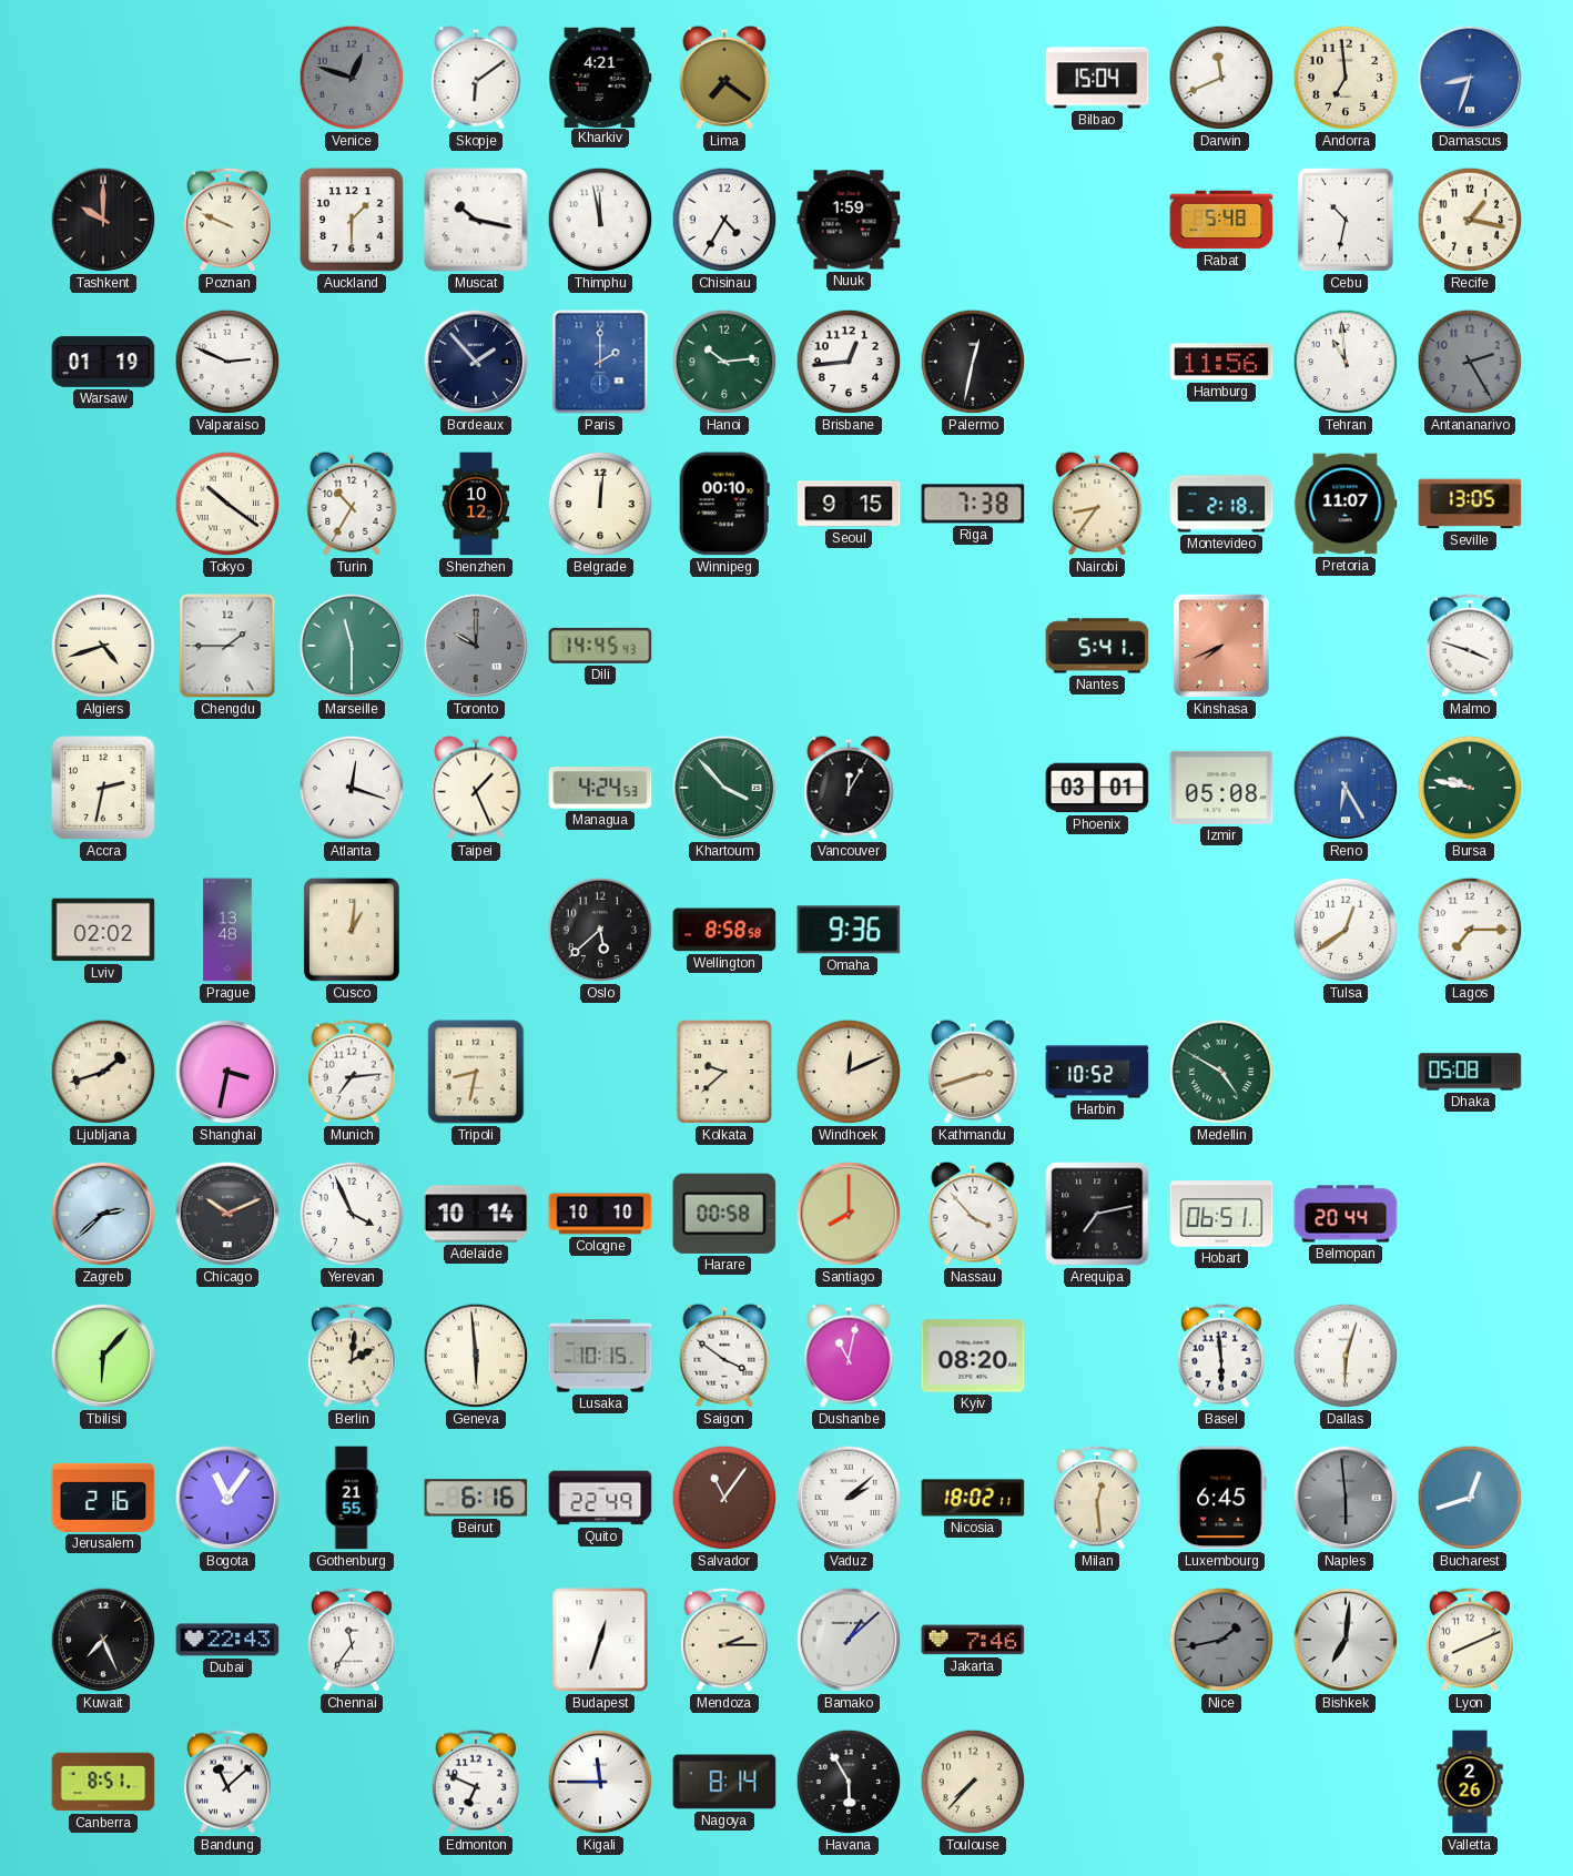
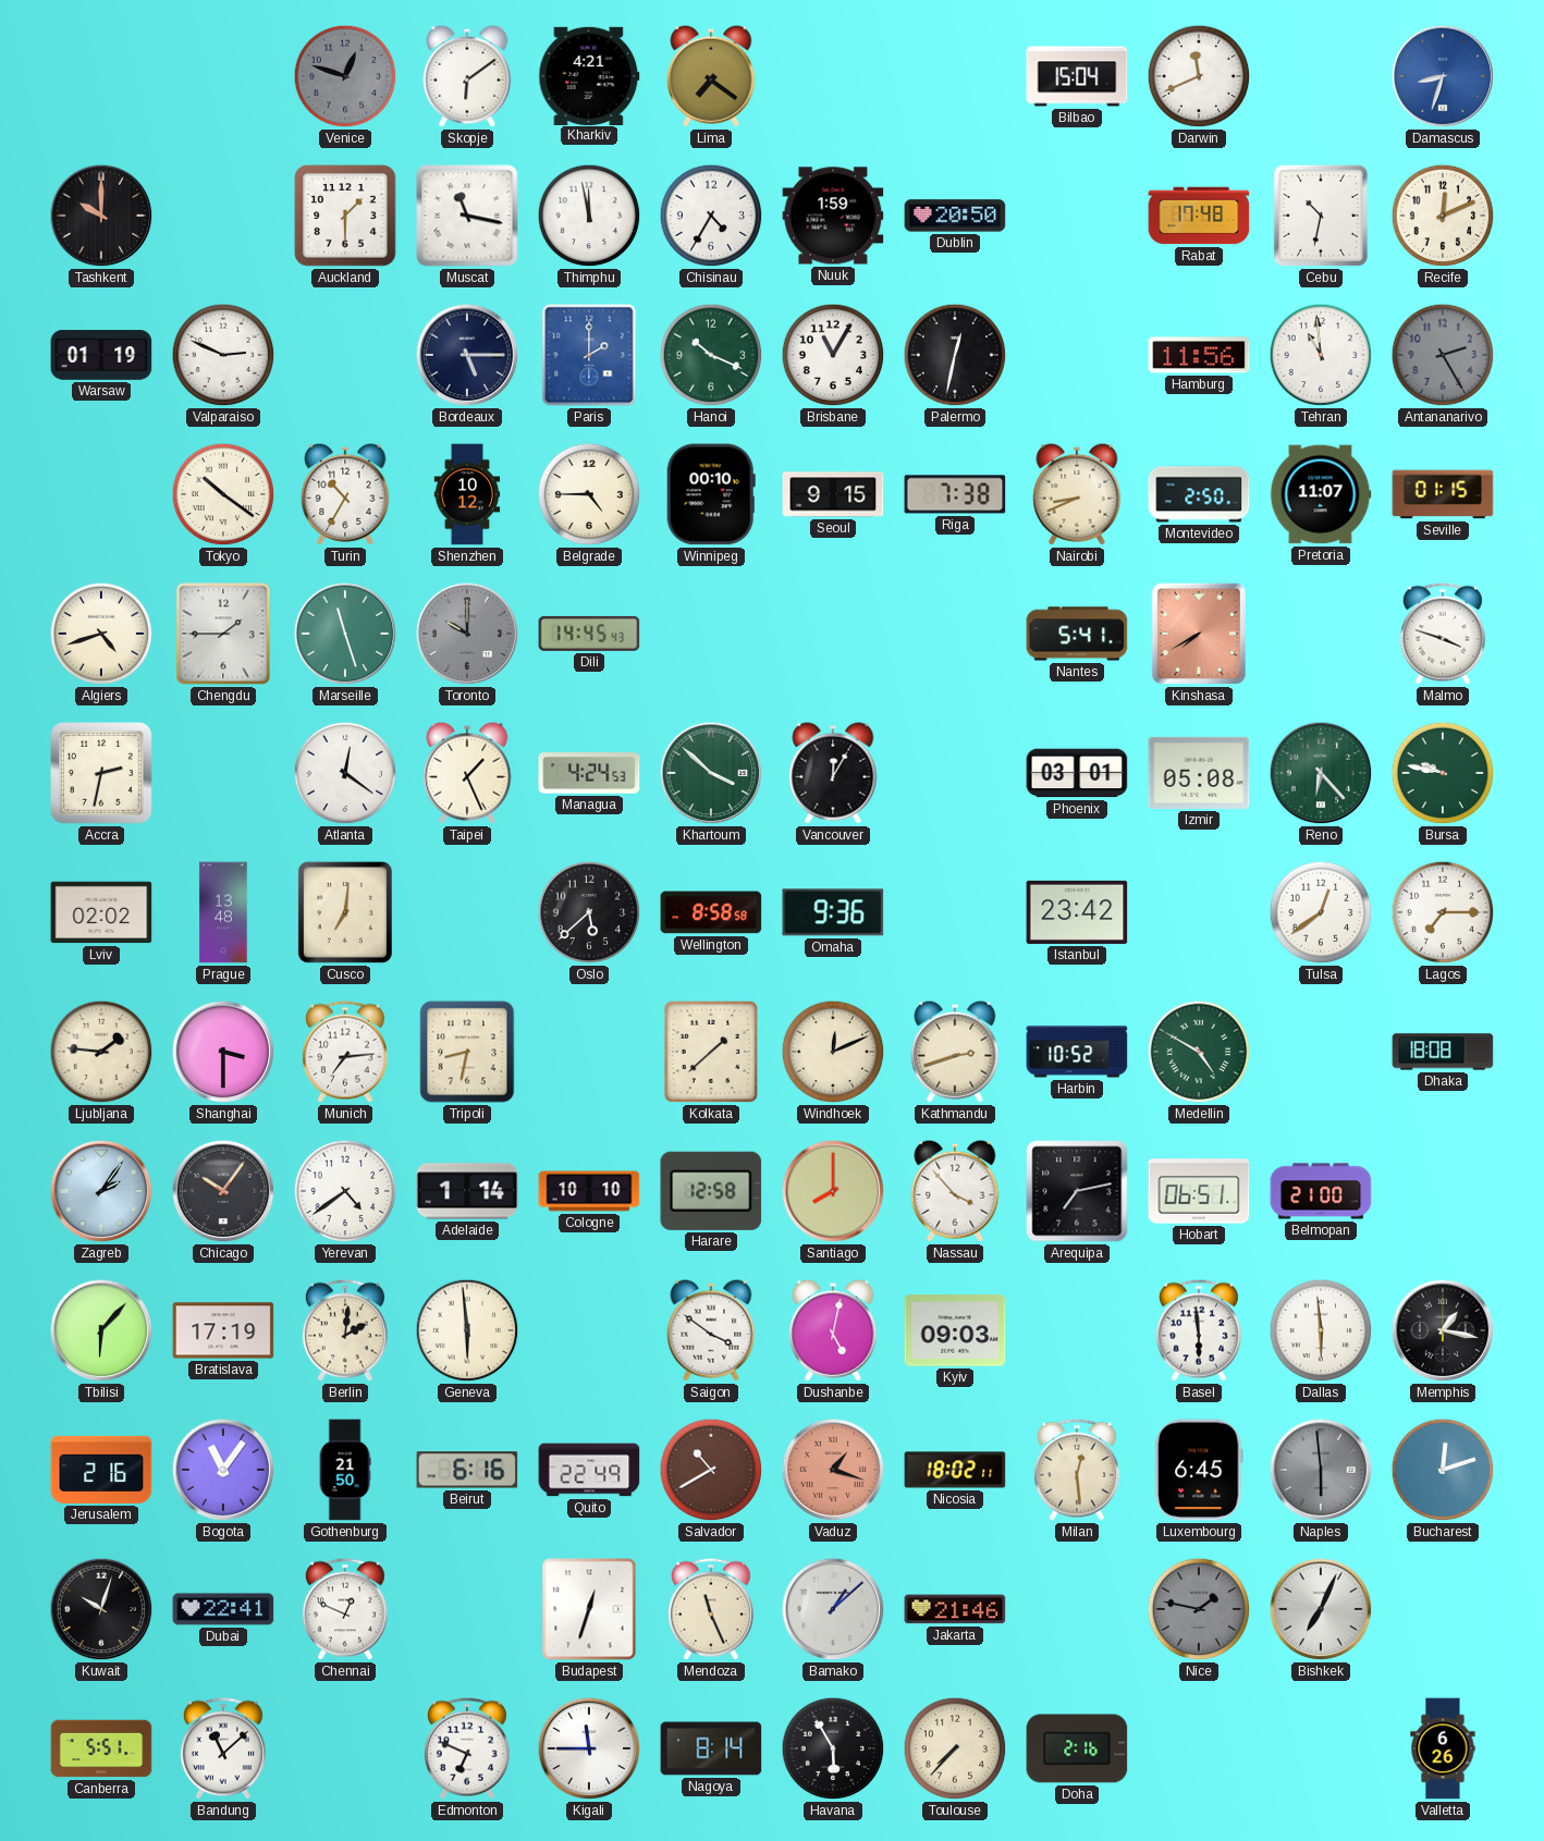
Andorra: 6:59 -> none (1346, 78)
Poznan: 9:49 -> none (227, 220)
Muscat: 10:17 -> 11:17 (467, 216)
Dublin: none -> 20:50 (955, 216)
Rabat: 5:48 -> 17:48 (1199, 216)
Recife: 1:17 -> 12:11 (1443, 216)
Bordeaux: 1:53 -> 5:15 (467, 355)
Hanoi: 10:14 -> 10:19 (711, 355)
Brisbane: 12:44 -> 11:05 (833, 355)
Belgrade: 12:01 -> 4:45 (589, 494)
Nairobi: 8:36 -> 8:41 (1077, 494)
Montevideo: 2:18 -> 2:50 (1199, 494)
Seville: 13:05 -> 01:15 (1443, 494)
Marseille: 11:30 -> 11:27 (345, 634)
Kinshasa: 7:41 -> 7:40 (1199, 634)
Atlanta: 12:18 -> 12:21 (345, 773)
Khartoum: 3:53 -> 3:52 (711, 773)
Reno: 6:25 -> 6:23 (1321, 773)
Reno dial: blue -> green (1321, 773)
Cusco: 1:01 -> 7:01 (345, 912)
Istanbul: none -> 23:42 (1077, 912)
Ljubljana: 1:42 -> 1:46 (101, 1052)
Shanghai: 3:32 -> 3:30 (223, 1052)
Kolkata: 9:38 -> 1:38 (711, 1052)
Dhaka: 05:08 -> 18:08 (1443, 1052)
Zagreb: 2:38 -> 2:06 (101, 1191)
Chicago: 10:11 -> 10:06 (223, 1191)
Yerevan: 3:56 -> 4:39 (345, 1191)
Adelaide: 10:14 -> 1:14 (467, 1191)
Harare: 00:58 -> 12:58 (711, 1191)
Belmopan: 20:44 -> 21:00 (1321, 1191)
Bratislava: none -> 17:19 (223, 1330)
Lusaka: 10:15 -> none (600, 1356)
Dushanbe: 11:02 -> 5:02 (833, 1330)
Kyiv: 08:20 -> 09:03 (955, 1330)
Dallas: 6:03 -> 5:59 (1321, 1330)
Memphis: none -> 1:17 (1443, 1330)
Gothenburg: 21:55 -> 21:50 (345, 1470)
Salvador: 11:06 -> 10:40 (711, 1470)
Vaduz: 2:08 -> 1:18 (833, 1470)
Vaduz dial: white -> salmon (833, 1470)
Bucharest: 12:42 -> 12:12 (1443, 1470)
Kuwait: 7:26 -> 10:03 (101, 1609)
Dubai: 22:43 -> 22:41 (223, 1609)
Chennai: 11:36 -> 12:49 (345, 1609)
Mendoza: 2:15 -> 11:26 (711, 1609)
Jakarta: 7:46 -> 21:46 (955, 1609)
Nice: 1:43 -> 1:47 (1199, 1609)
Bishkek: 7:01 -> 7:04 (1321, 1609)
Lyon: 8:11 -> none (1470, 1640)
Canberra: 8:51 -> 5:51 (101, 1748)
Doha: none -> 2:16 (1077, 1748)
Valletta: 2:26 -> 6:26 (1443, 1748)
